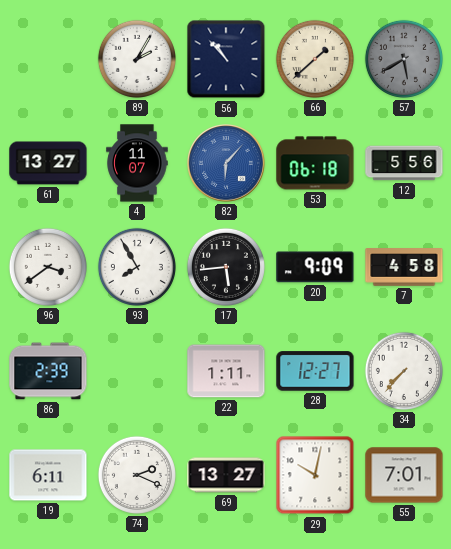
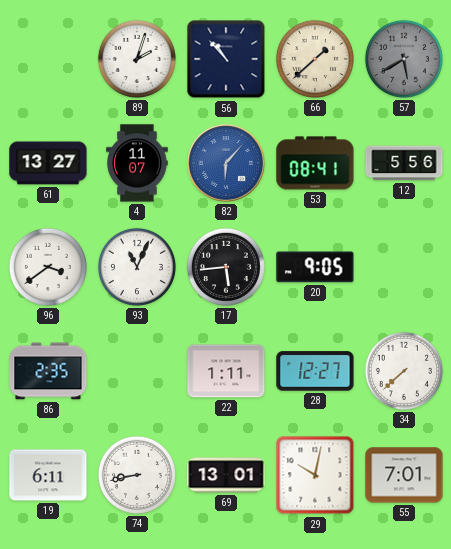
89: 2:05 -> 2:03 (137, 59)
53: 06:18 -> 08:41 (315, 163)
93: 7:55 -> 11:04 (137, 267)
20: 9:09 -> 9:05 (315, 267)
7: 4:58 -> none (404, 267)
86: 2:39 -> 2:35 (48, 371)
34: 7:37 -> 7:38 (404, 371)
74: 2:19 -> 8:43 (137, 475)
69: 13:27 -> 13:01 (226, 475)
